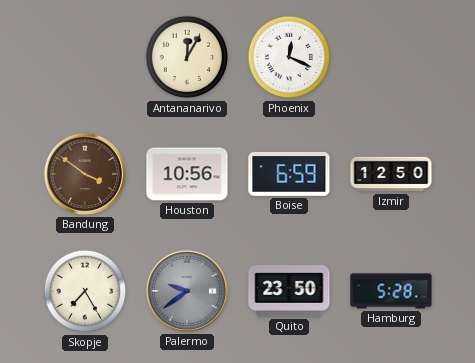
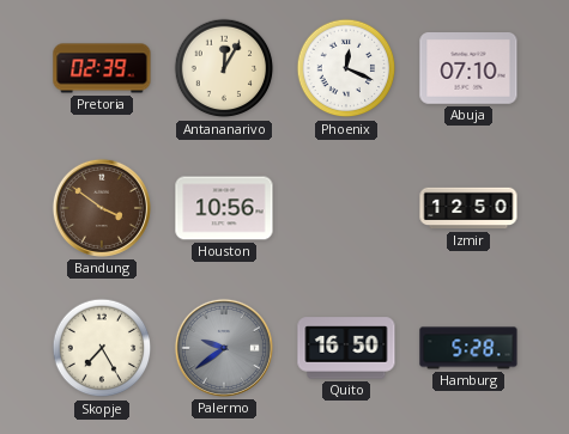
Pretoria: none -> 02:39 (102, 68)
Abuja: none -> 07:10 (468, 69)
Boise: 6:59 -> none (289, 174)
Quito: 23:50 -> 16:50 (346, 348)
